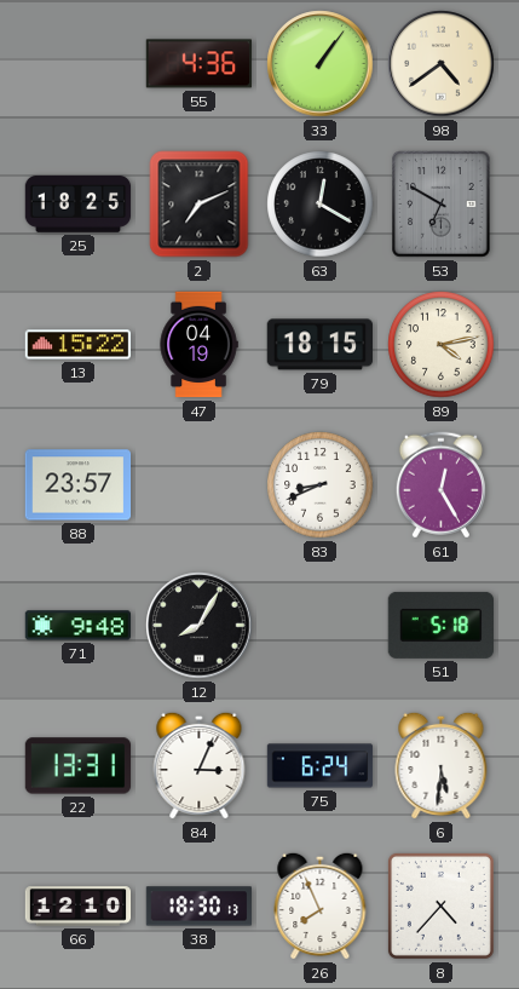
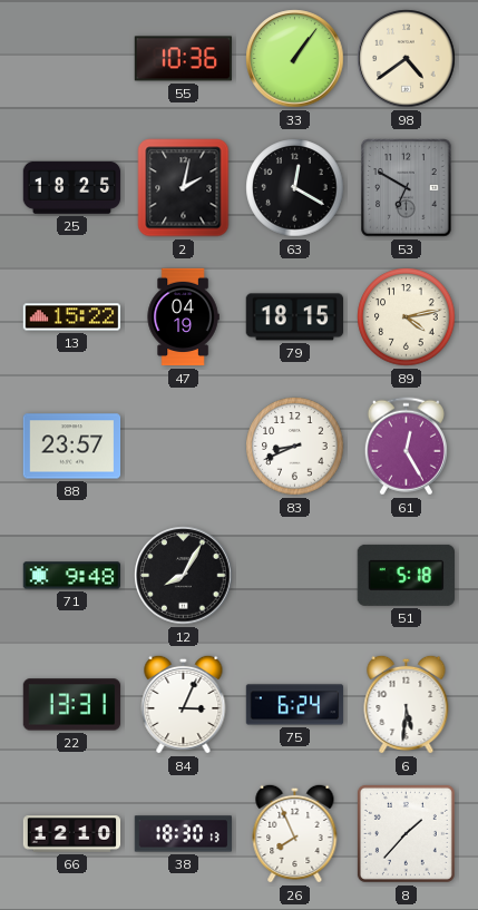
55: 4:36 -> 10:36 (184, 59)
2: 7:11 -> 2:02 (184, 188)
8: 4:37 -> 1:37 (406, 833)
